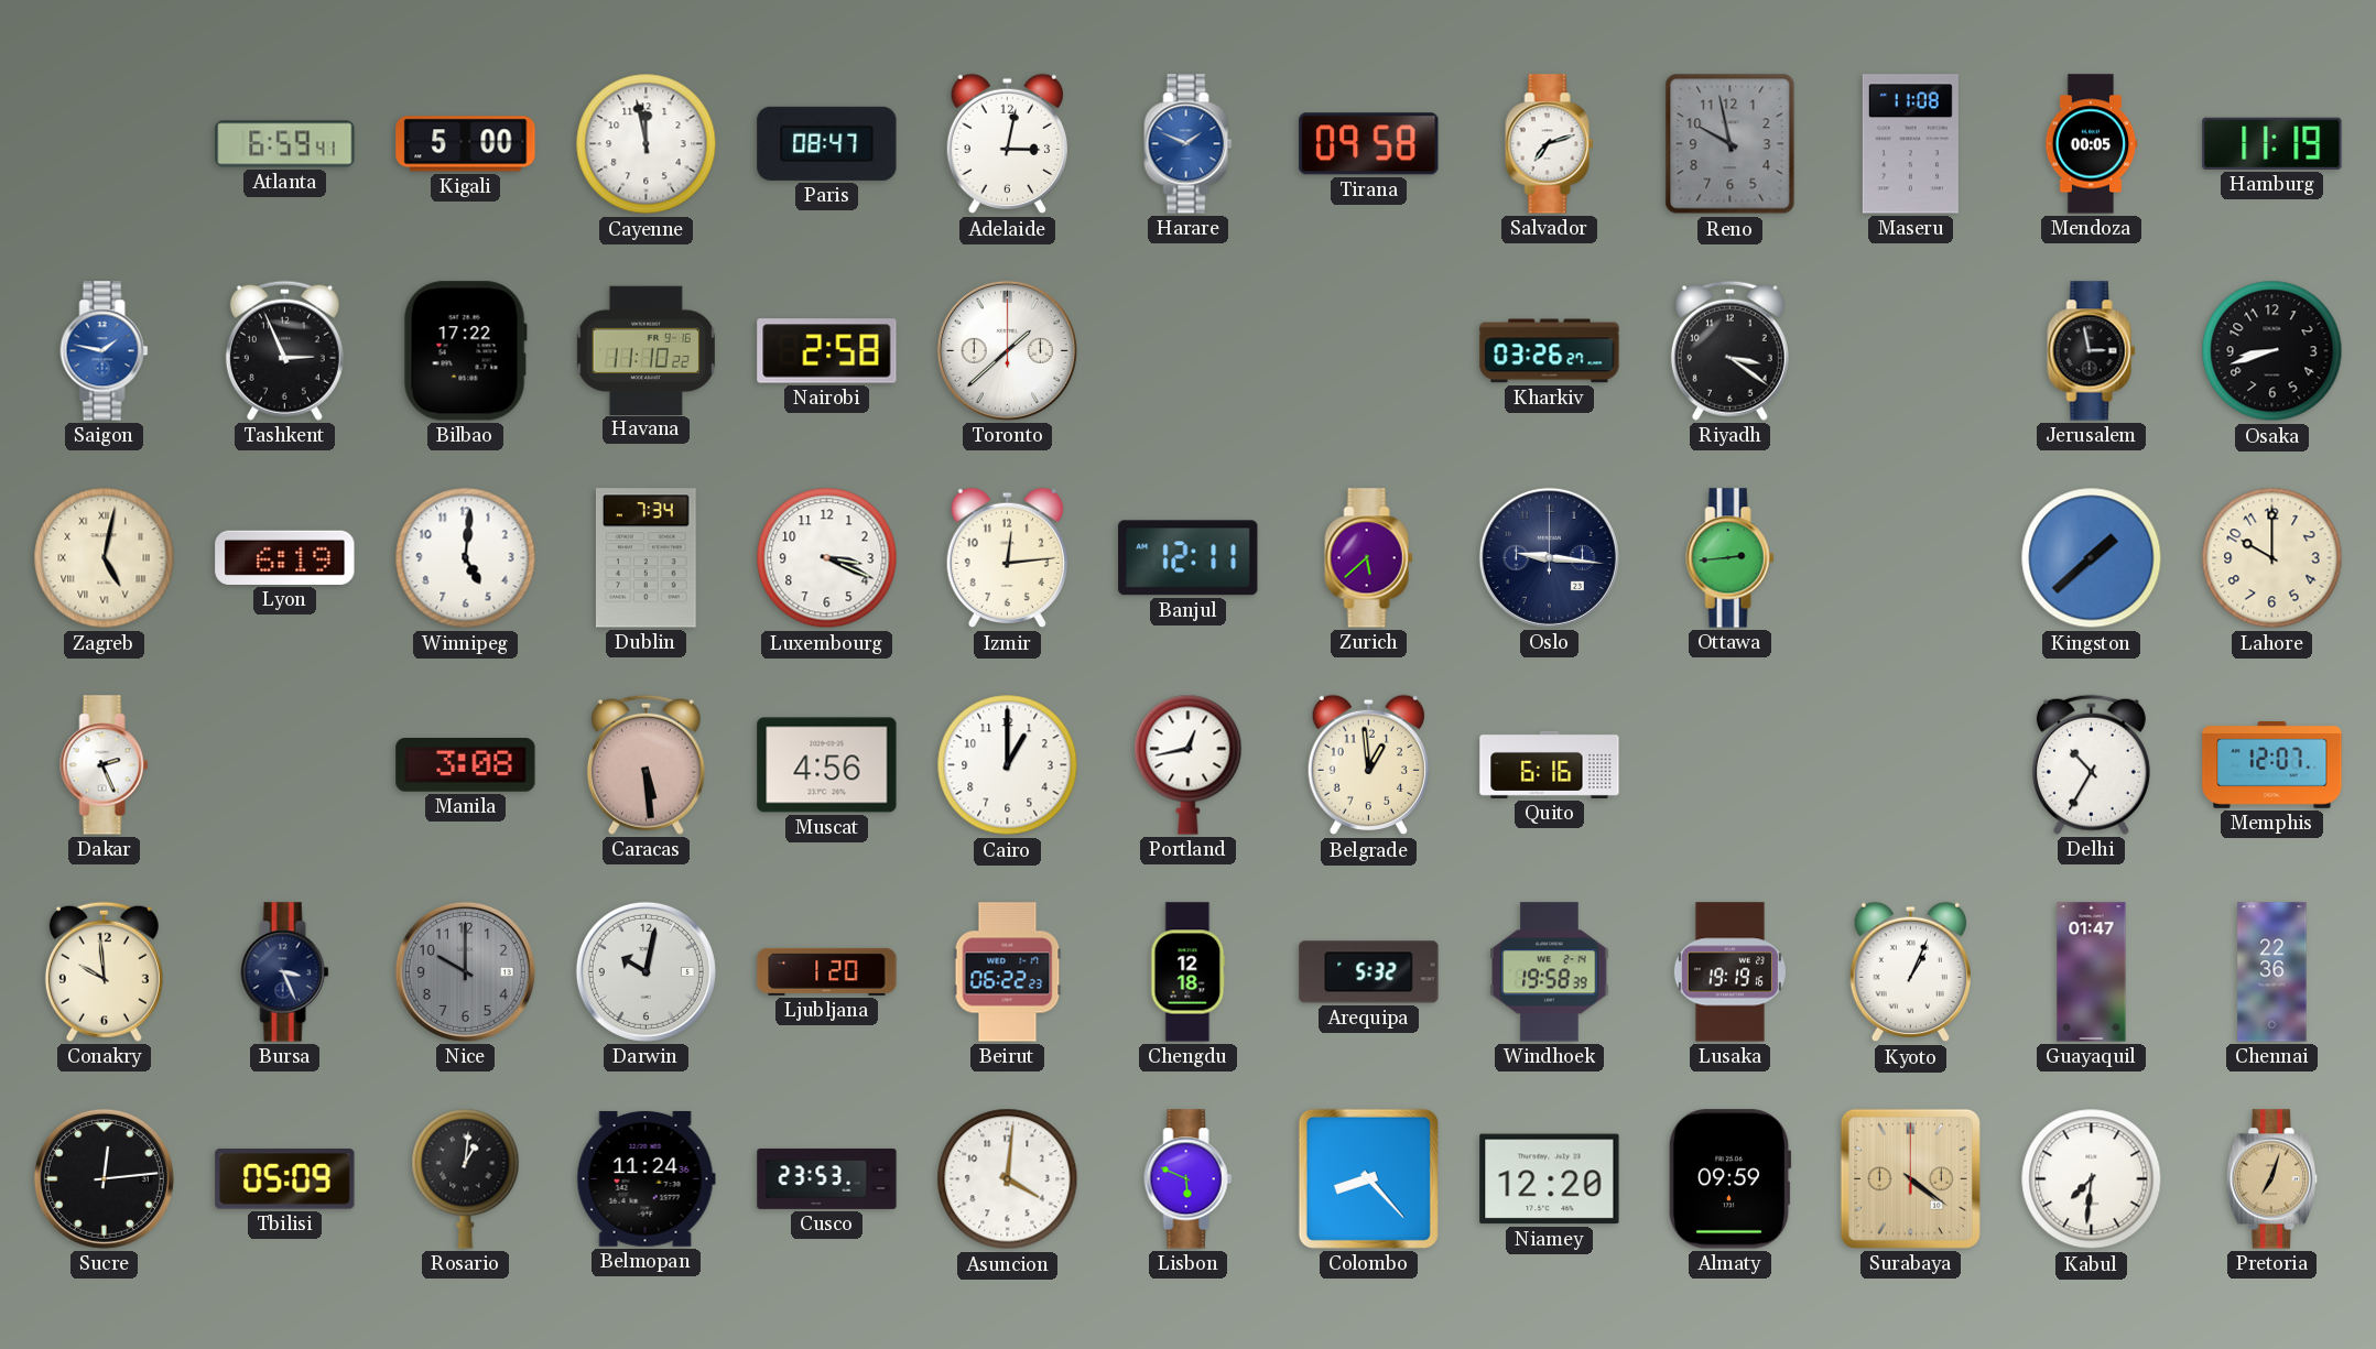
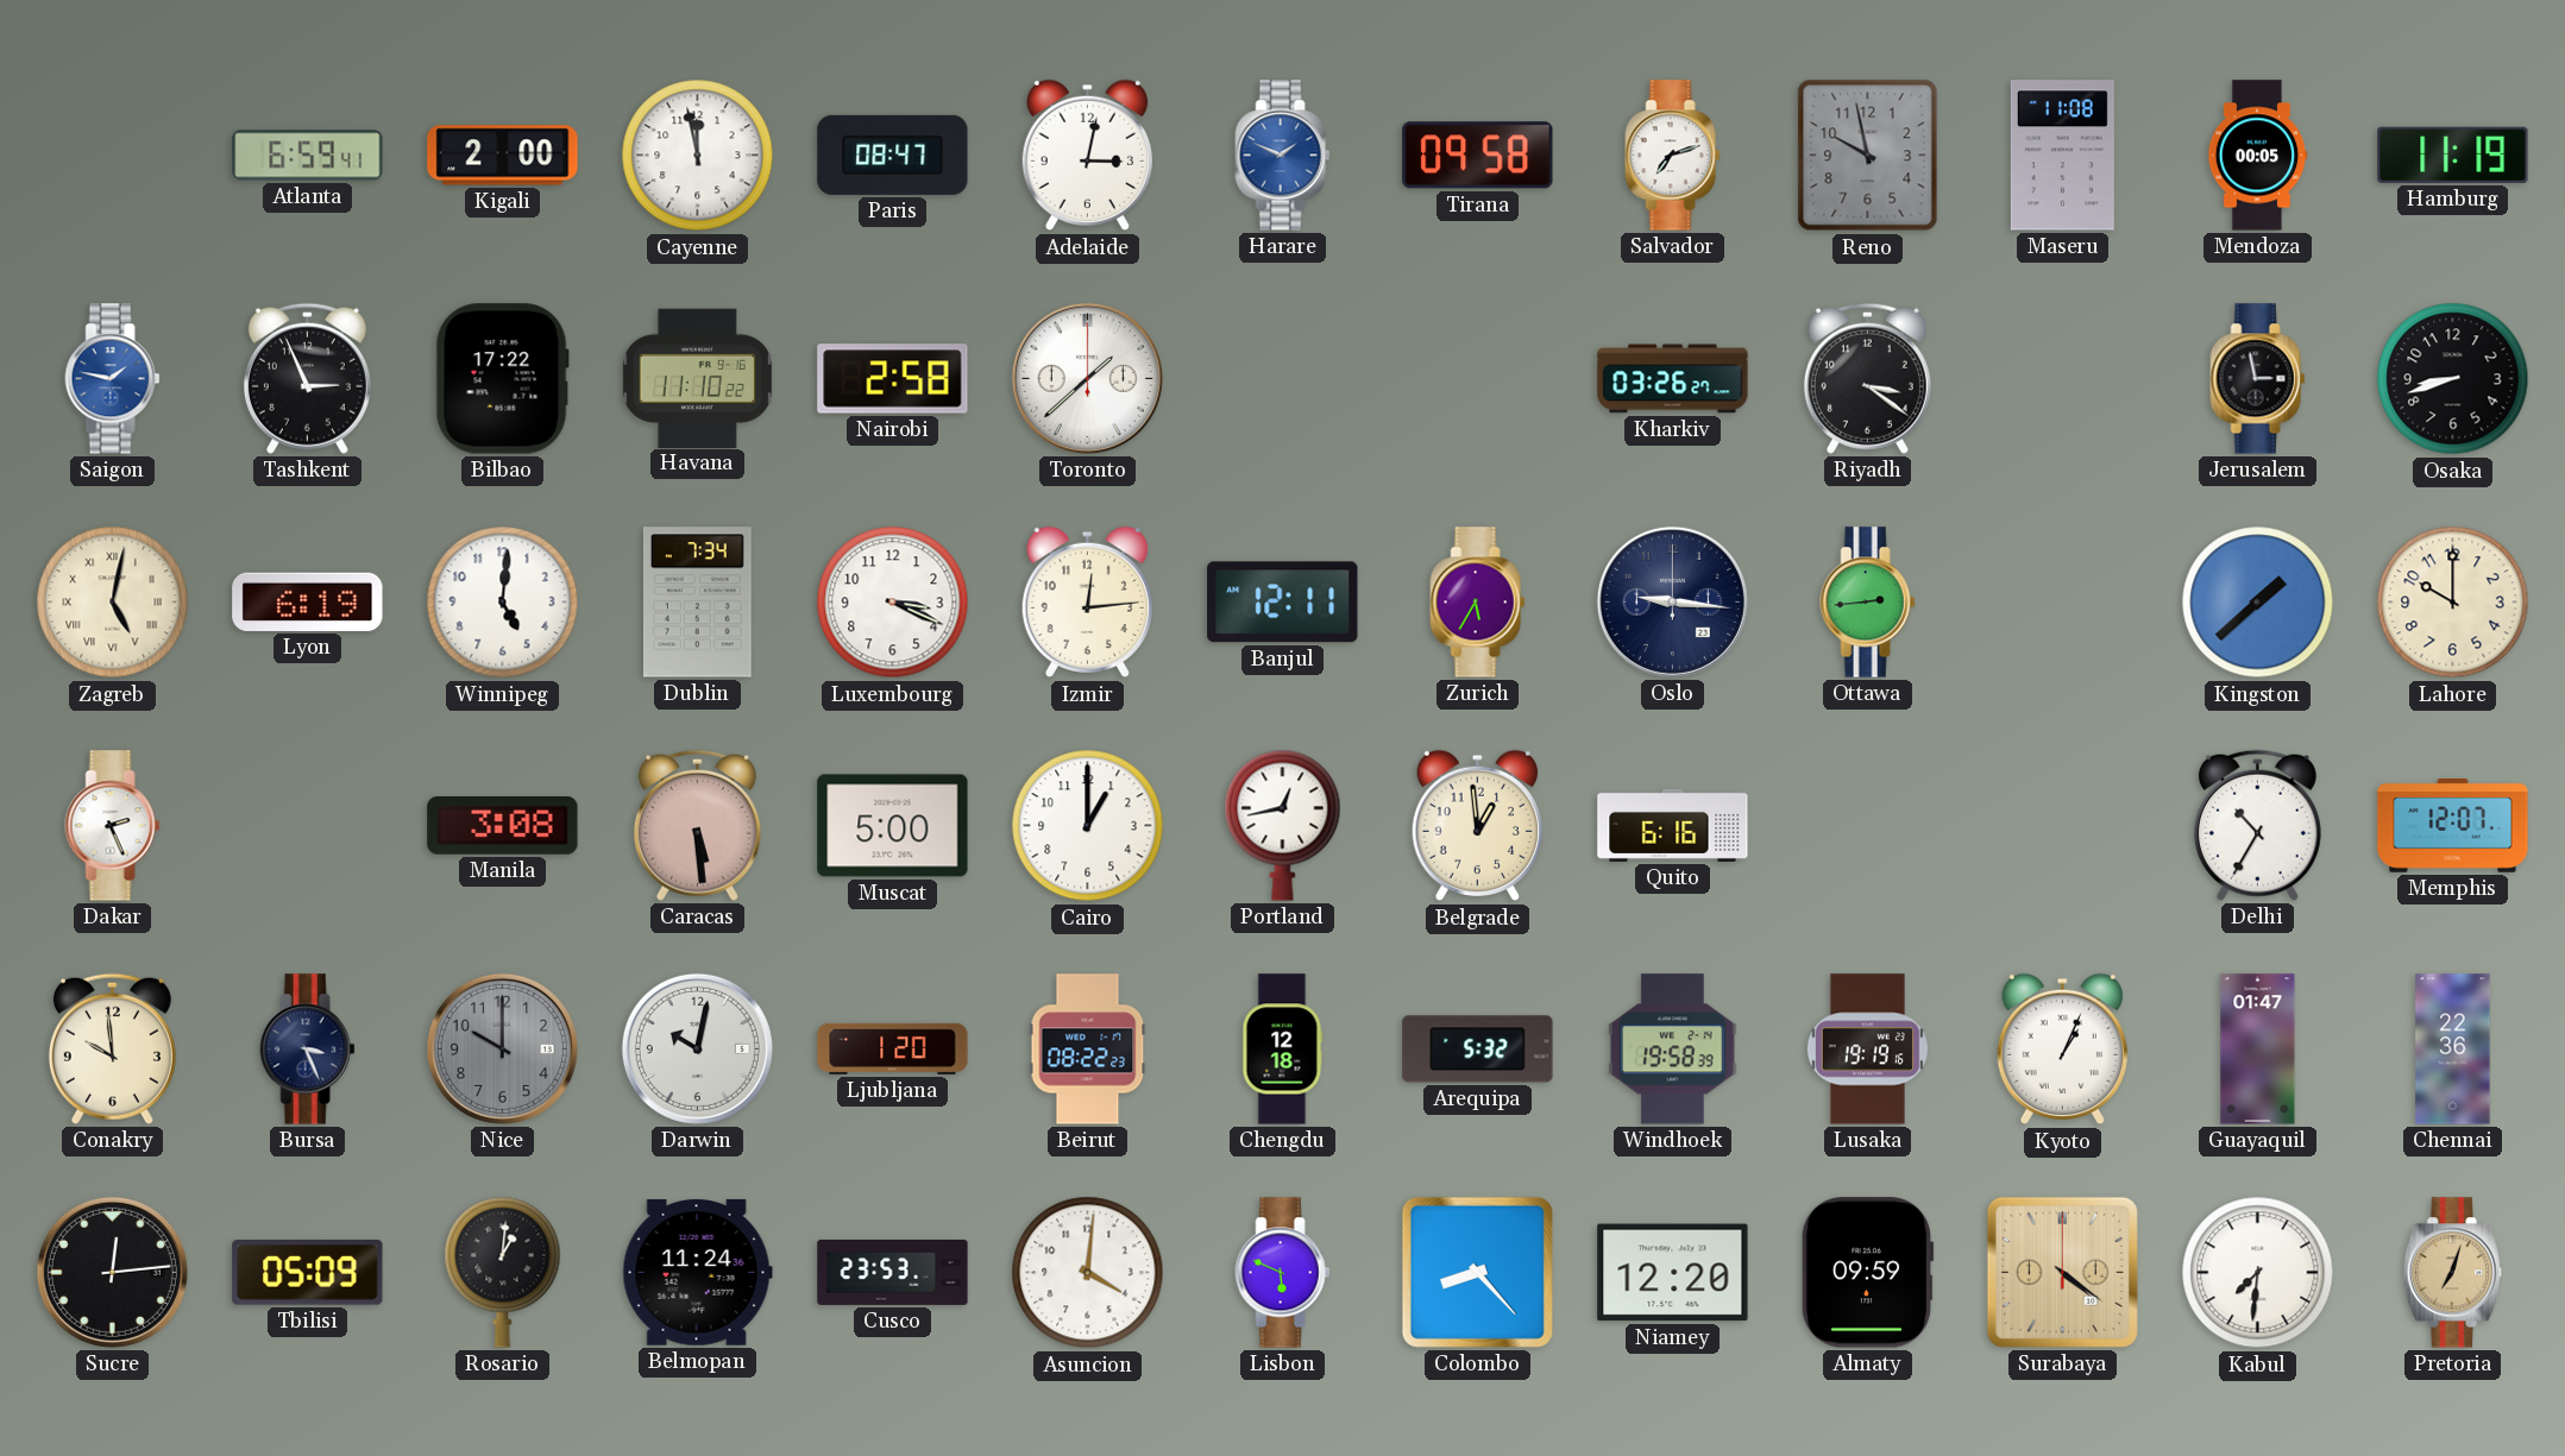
Kigali: 5:00 -> 2:00 (503, 156)
Zurich: 5:38 -> 5:35 (1478, 603)
Muscat: 4:56 -> 5:00 (893, 826)
Beirut: 06:22 -> 08:22 (1088, 1050)
